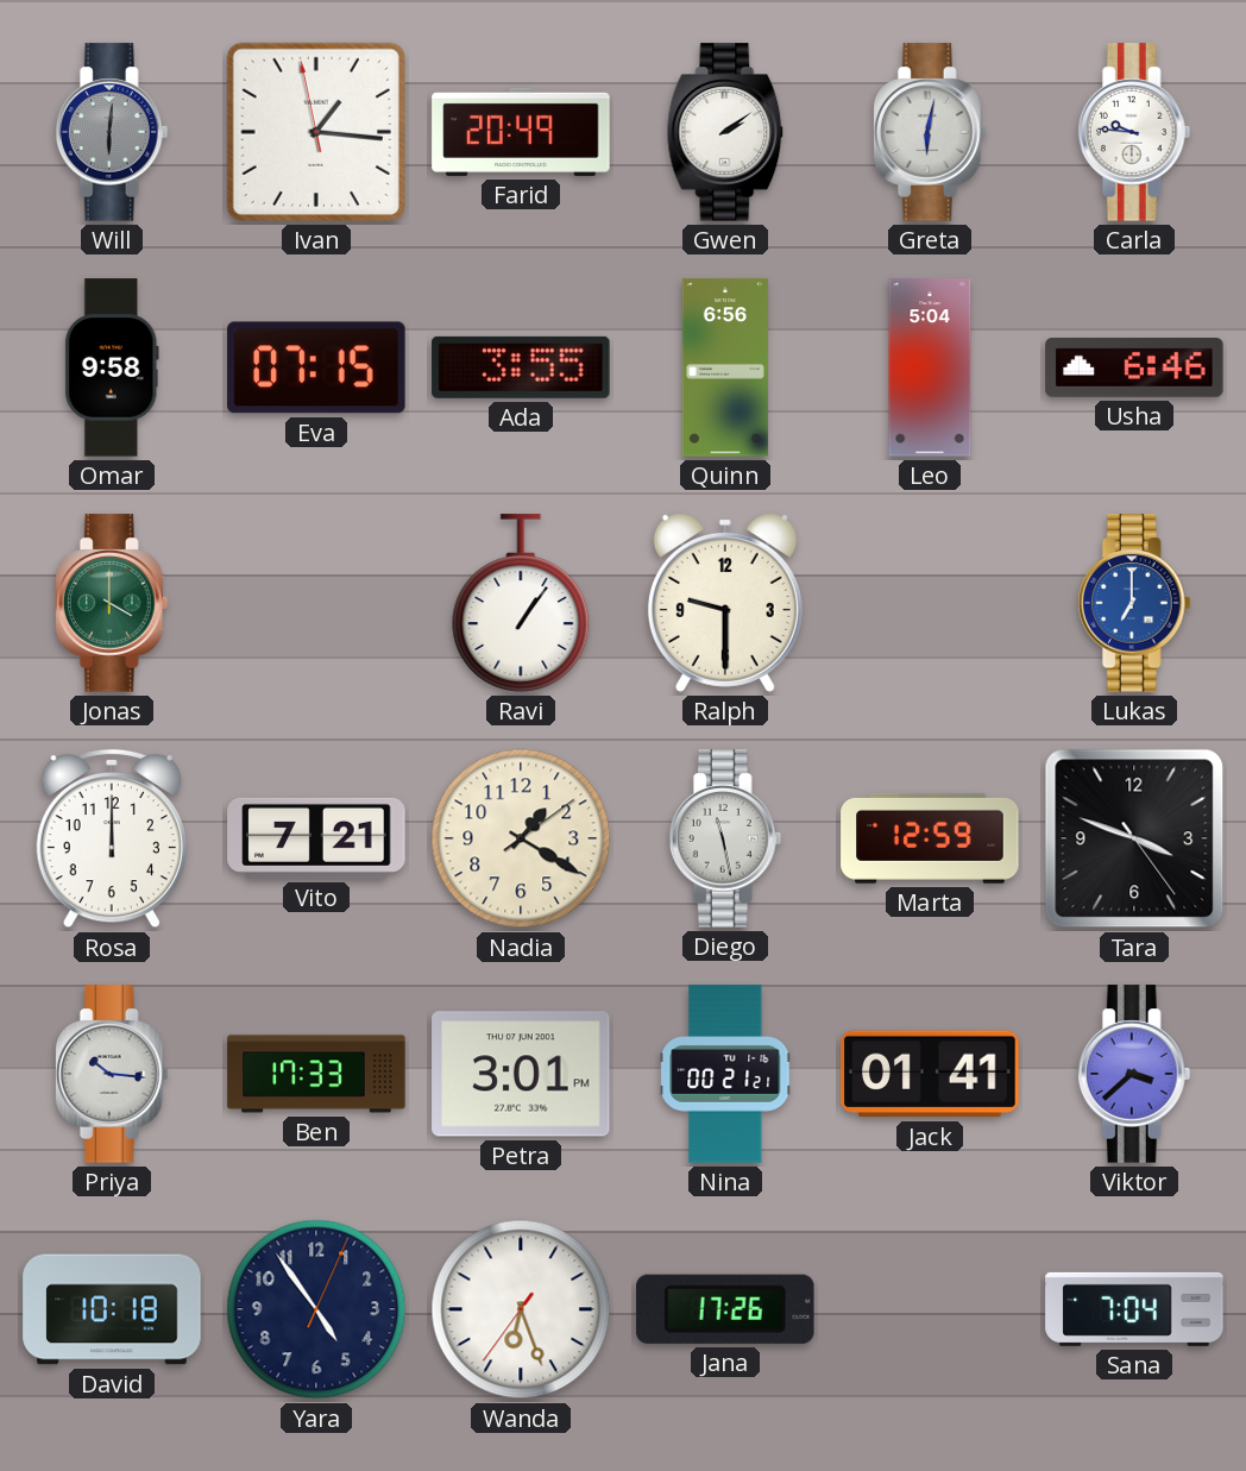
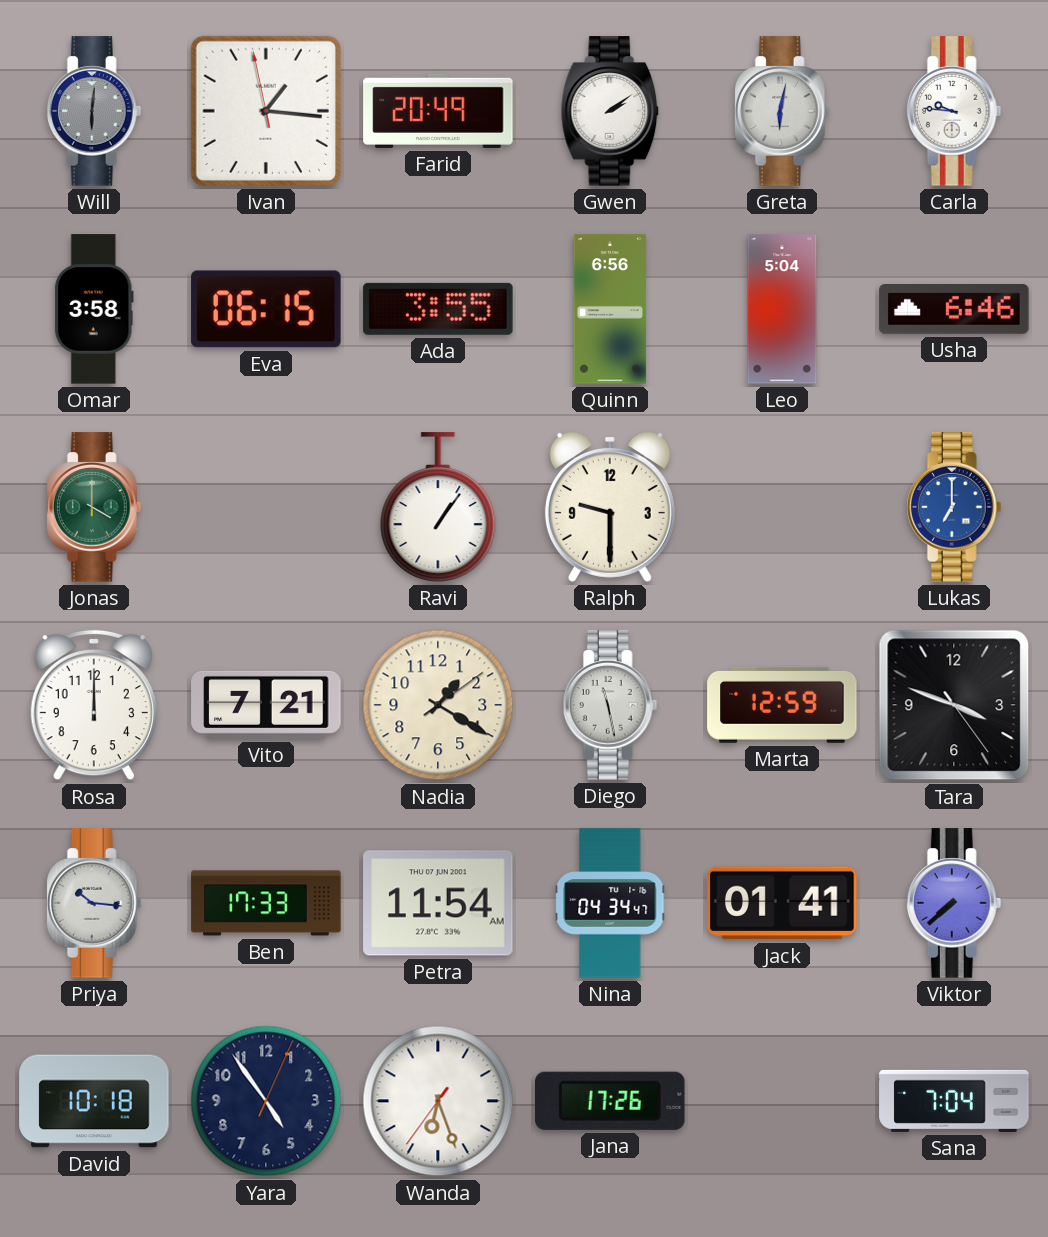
Omar: 9:58 -> 3:58 (94, 309)
Eva: 07:15 -> 06:15 (266, 309)
Petra: 3:01 -> 11:54 (438, 903)
Nina: 00:21 -> 04:34 (610, 903)
Viktor: 3:38 -> 7:38 (954, 903)
